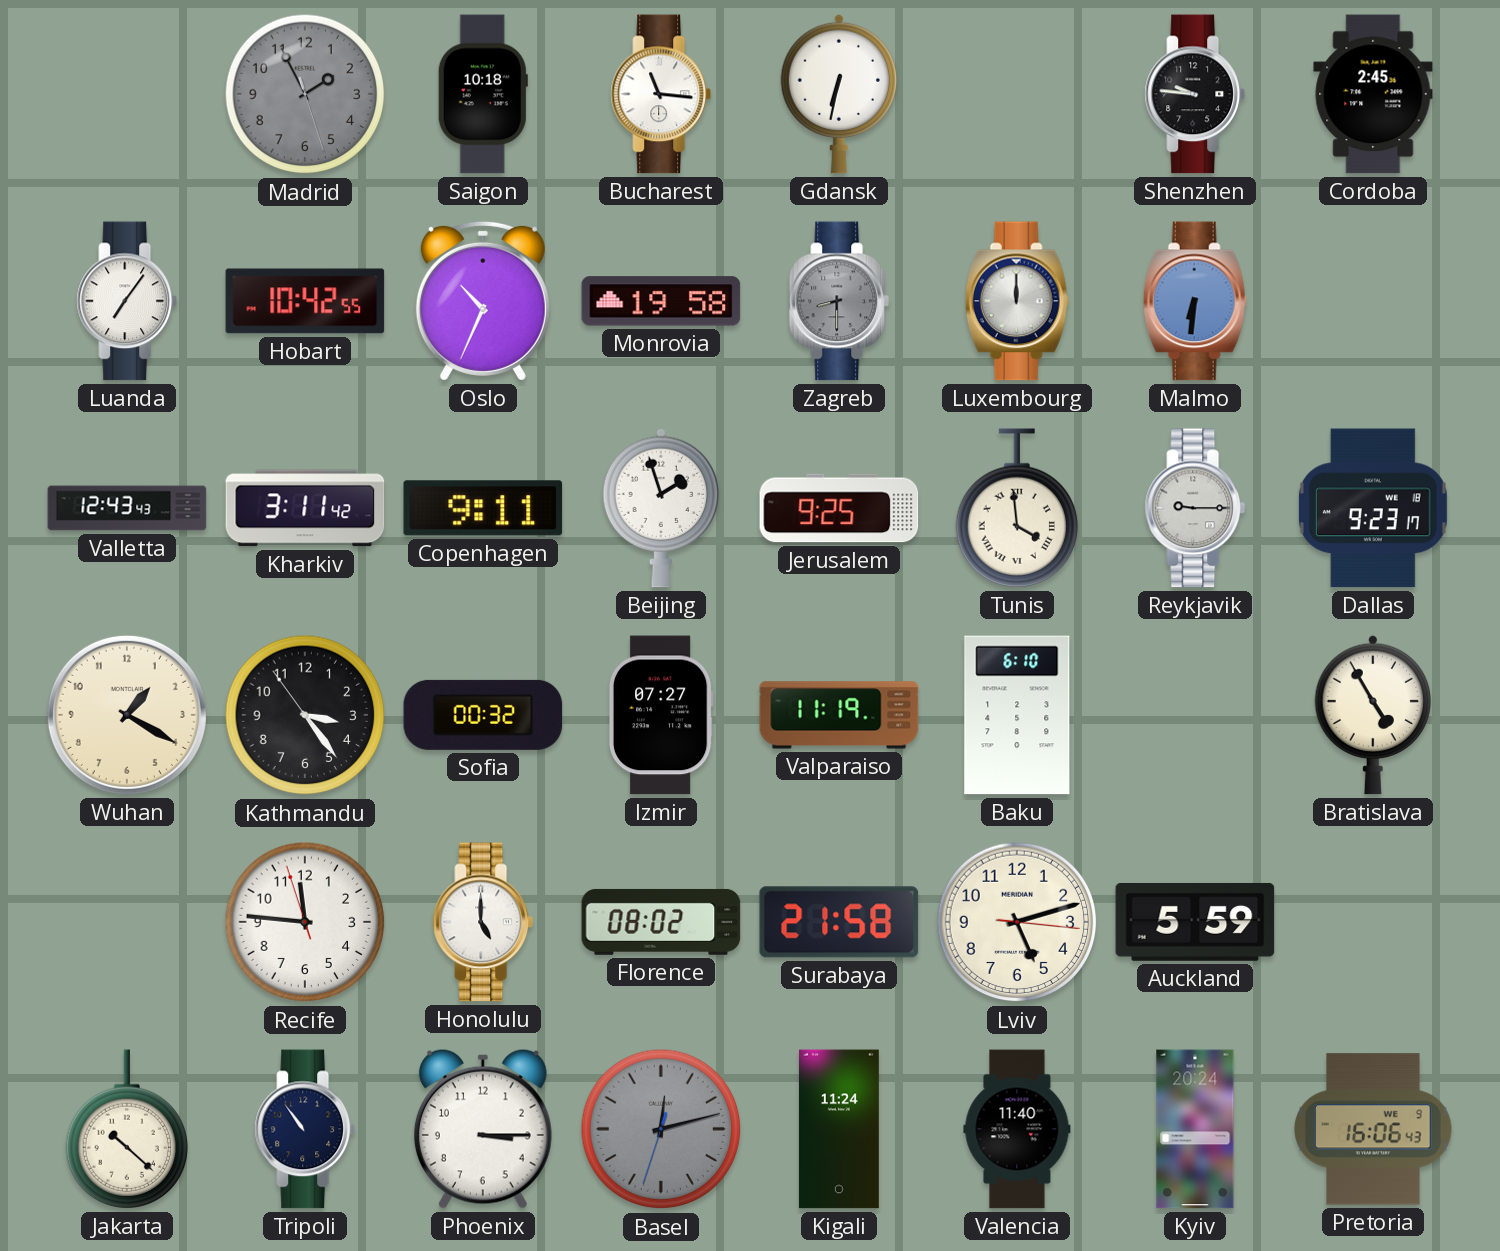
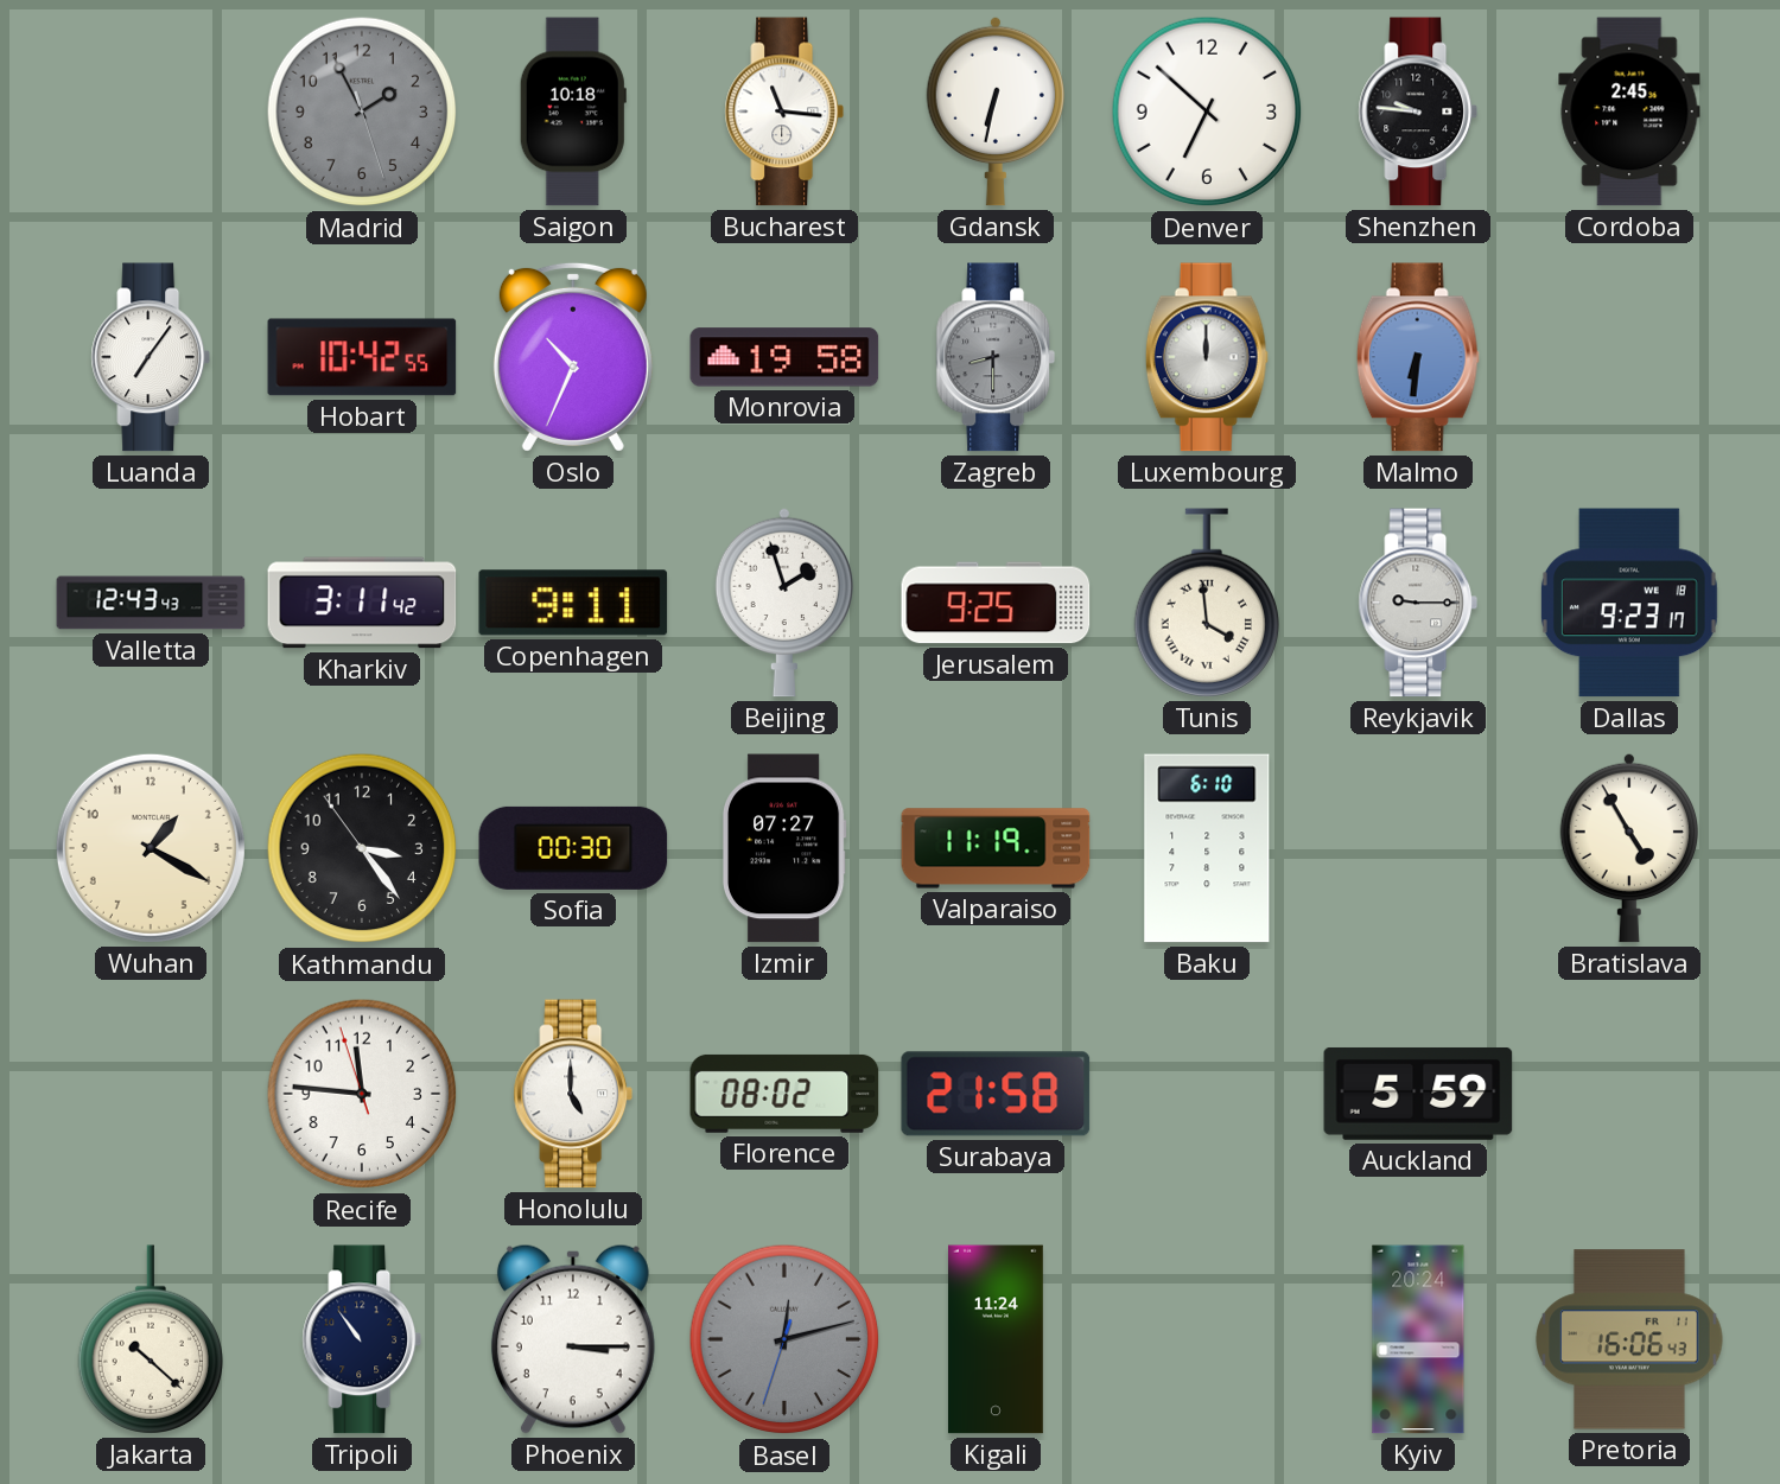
Denver: none -> 6:52 (1207, 112)
Sofia: 00:32 -> 00:30 (573, 848)
Lviv: 5:12 -> none (1017, 922)
Valencia: 11:40 -> none (1017, 1129)
Pretoria date: WE 9 -> FR 11 (1629, 1339)
